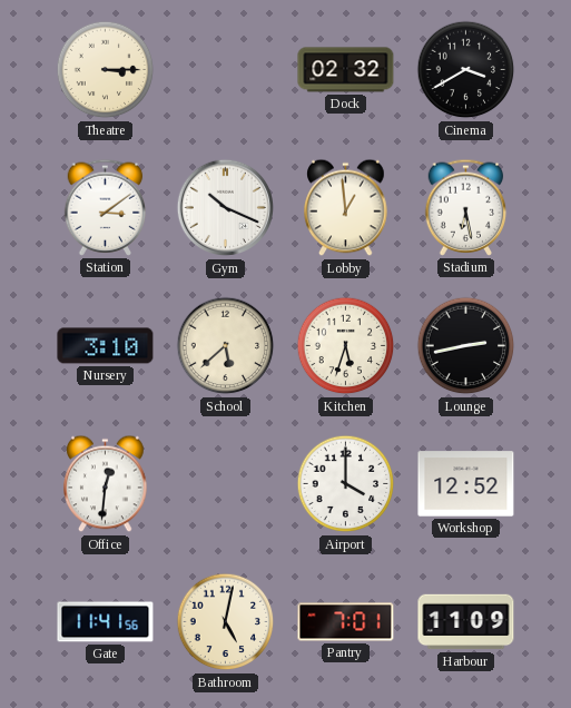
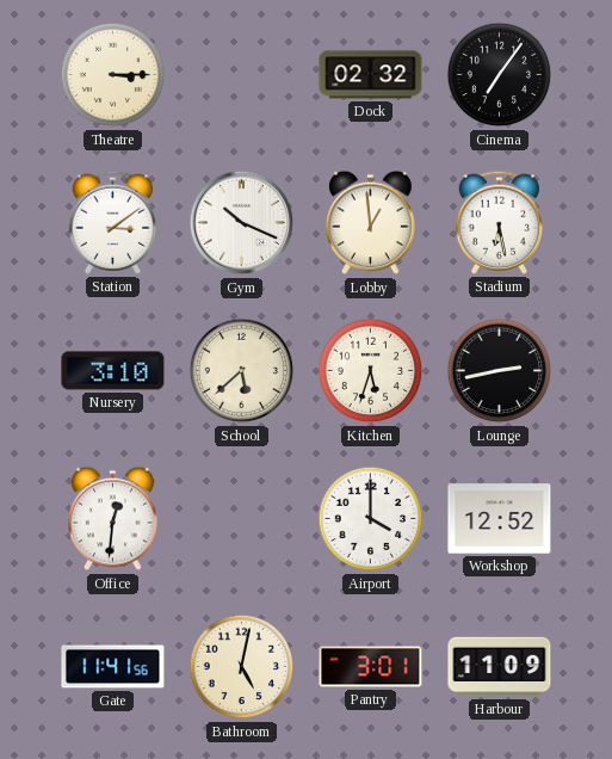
Cinema: 3:40 -> 7:06 (500, 75)
Pantry: 7:01 -> 3:01 (371, 667)
